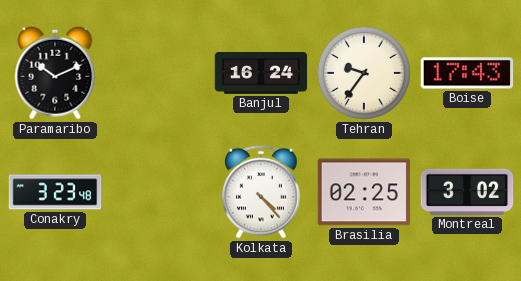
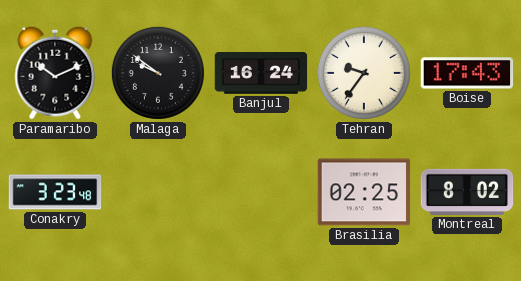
Malaga: none -> 9:51 (158, 73)
Kolkata: 4:23 -> none (261, 192)
Montreal: 3:02 -> 8:02 (467, 192)
